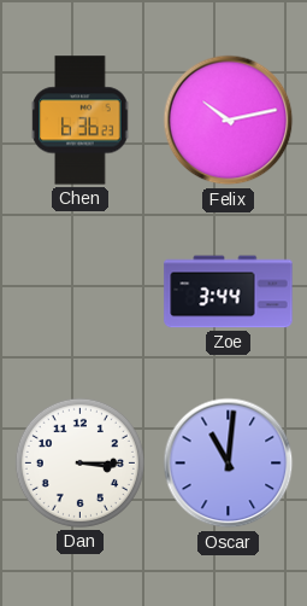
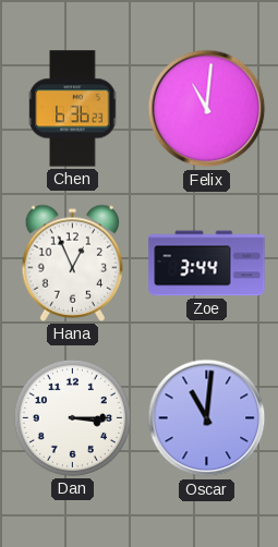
Felix: 10:13 -> 11:01 (207, 109)
Hana: none -> 12:56 (73, 263)
